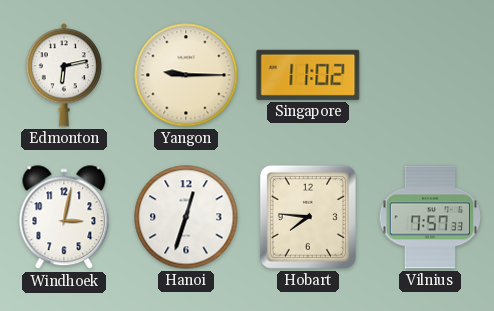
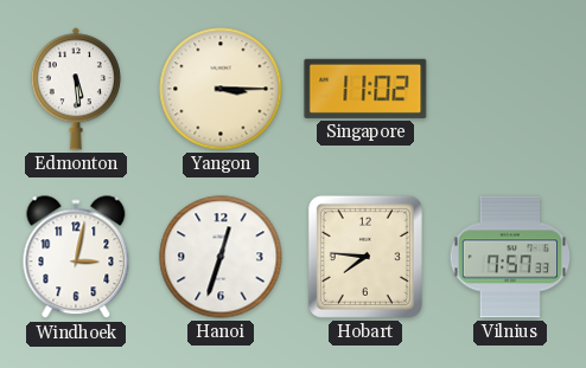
Edmonton: 6:13 -> 5:29 (76, 89)
Yangon: 9:15 -> 3:15 (221, 89)
